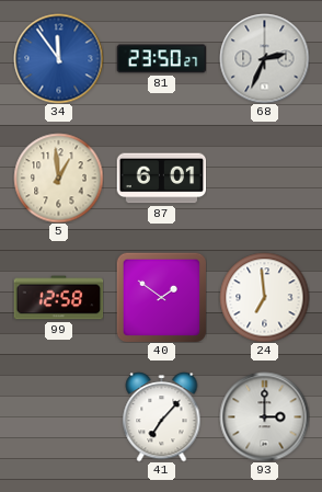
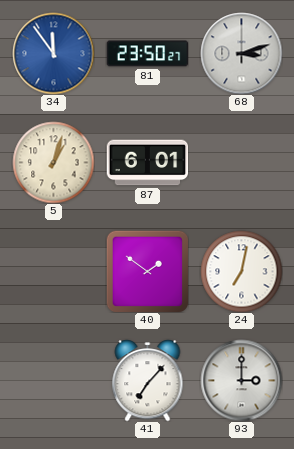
68: 2:34 -> 3:12 (241, 53)
5: 12:59 -> 1:03 (53, 162)
99: 12:58 -> none (58, 298)
24: 6:59 -> 7:02 (241, 271)
